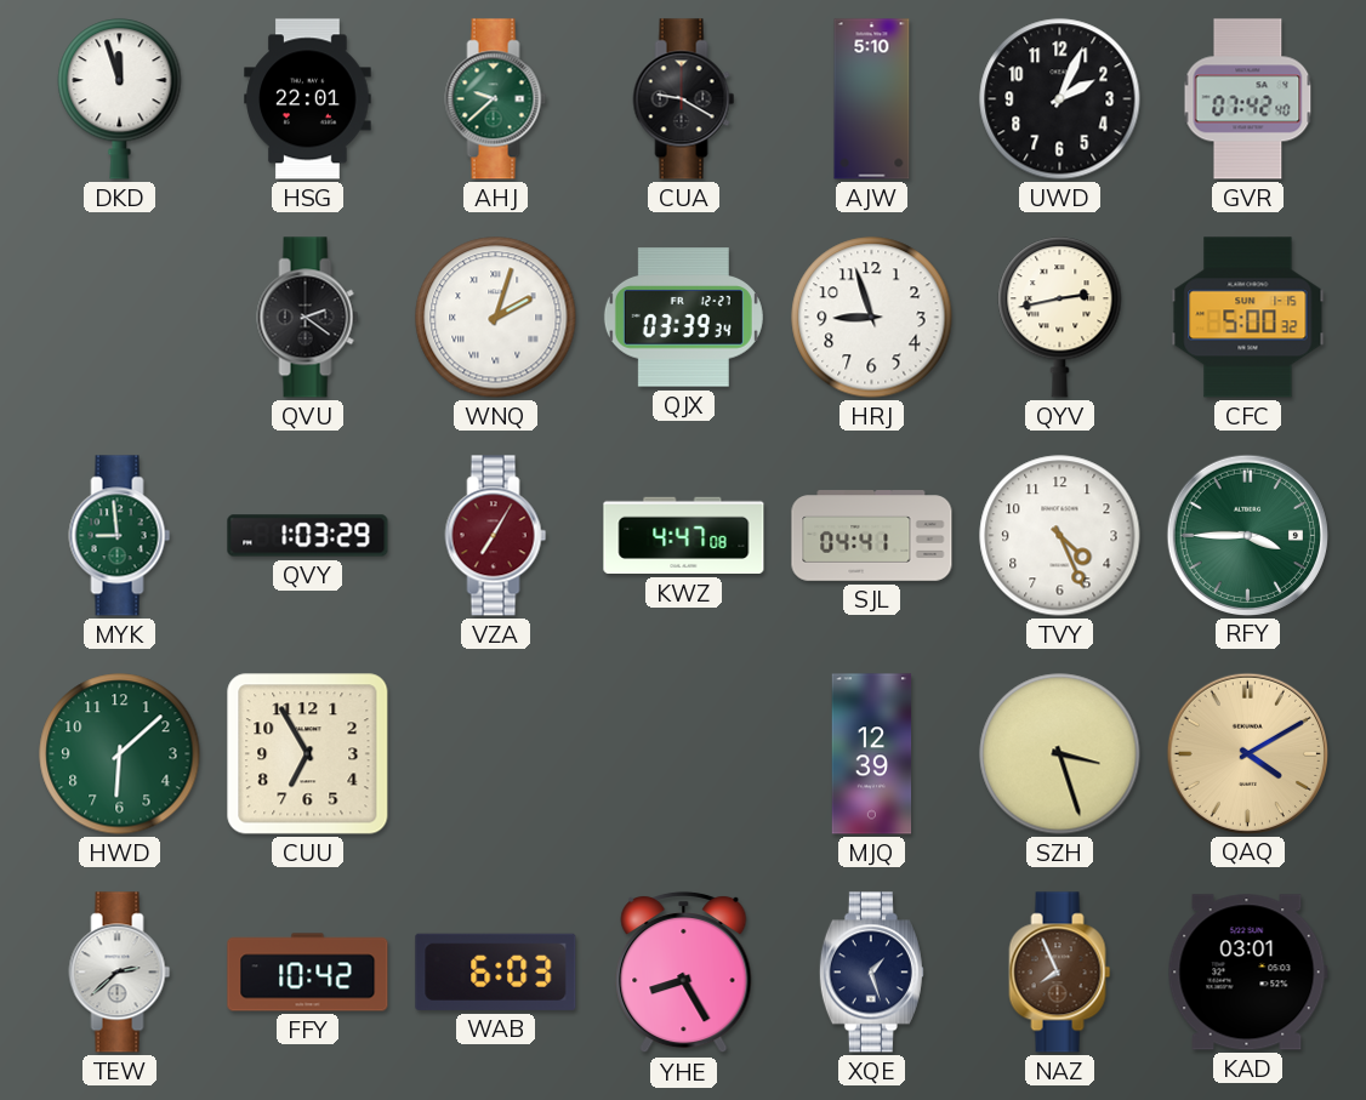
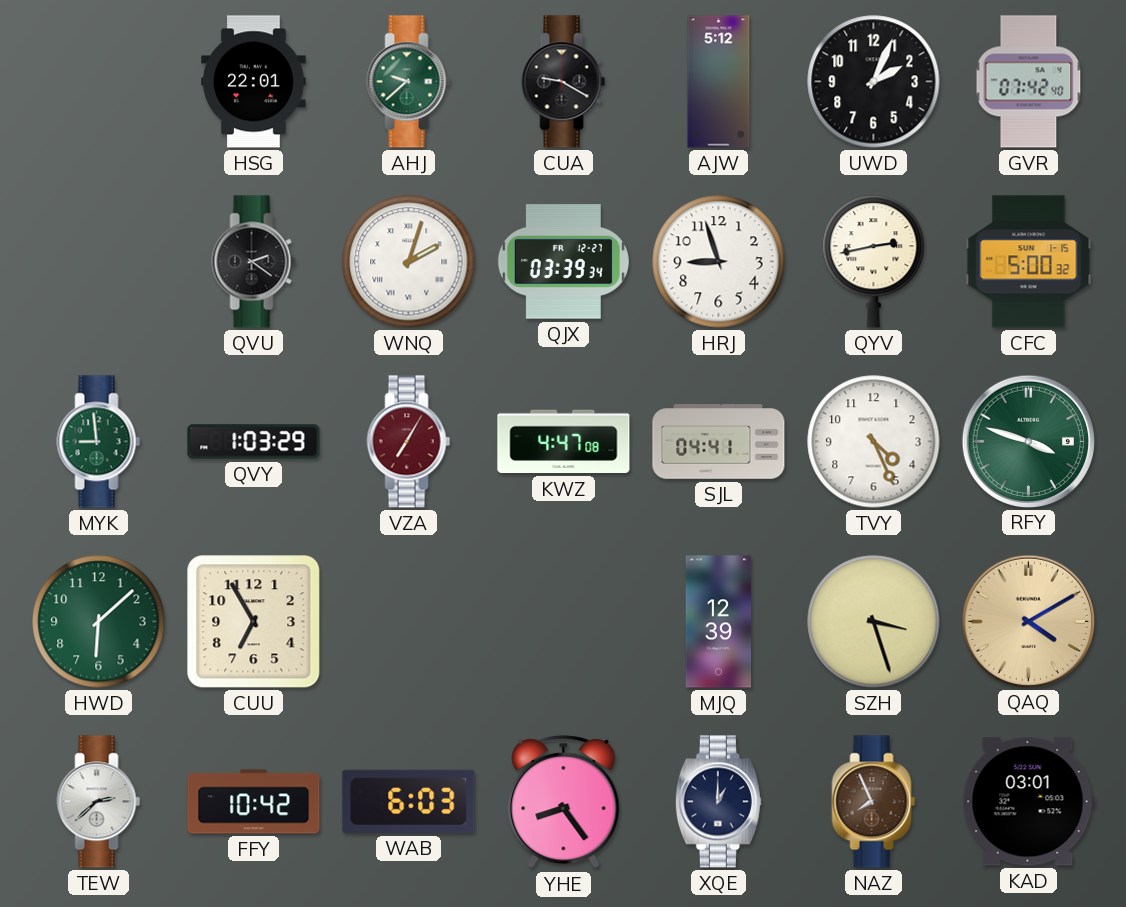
DKD: 11:57 -> none (120, 99)
AJW: 5:10 -> 5:12 (719, 82)
RFY: 3:45 -> 3:48 (1028, 441)
YHE: 8:25 -> 8:24 (564, 802)
XQE: 1:27 -> 1:00 (718, 802)
